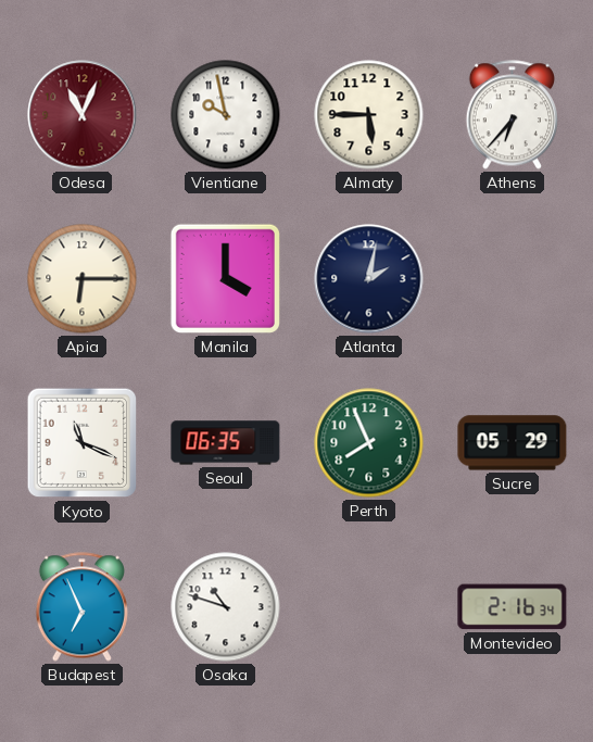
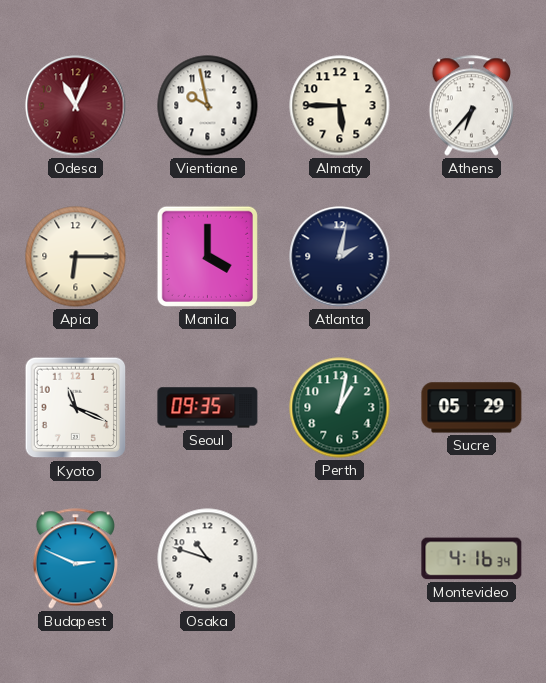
Seoul: 06:35 -> 09:35 (208, 408)
Perth: 7:56 -> 1:02 (340, 408)
Budapest: 6:56 -> 2:49 (75, 559)
Montevideo: 2:16 -> 4:16 (472, 559)
